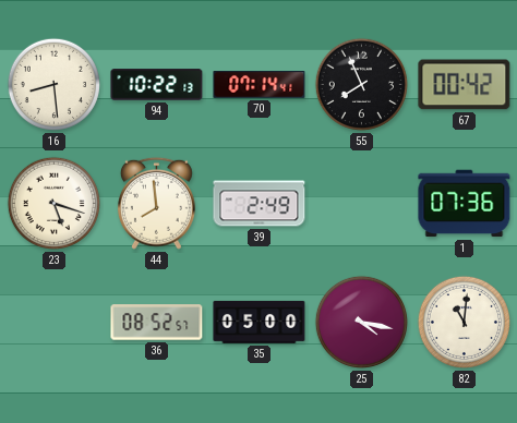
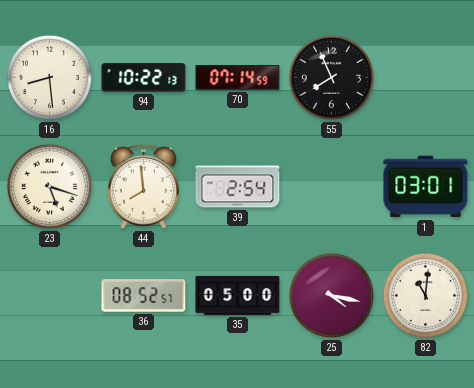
70: 07:14:41 -> 07:14:59 (238, 78)
67: 00:42 -> none (465, 85)
39: 2:49 -> 2:54 (238, 187)
1: 07:36 -> 03:01 (426, 187)
